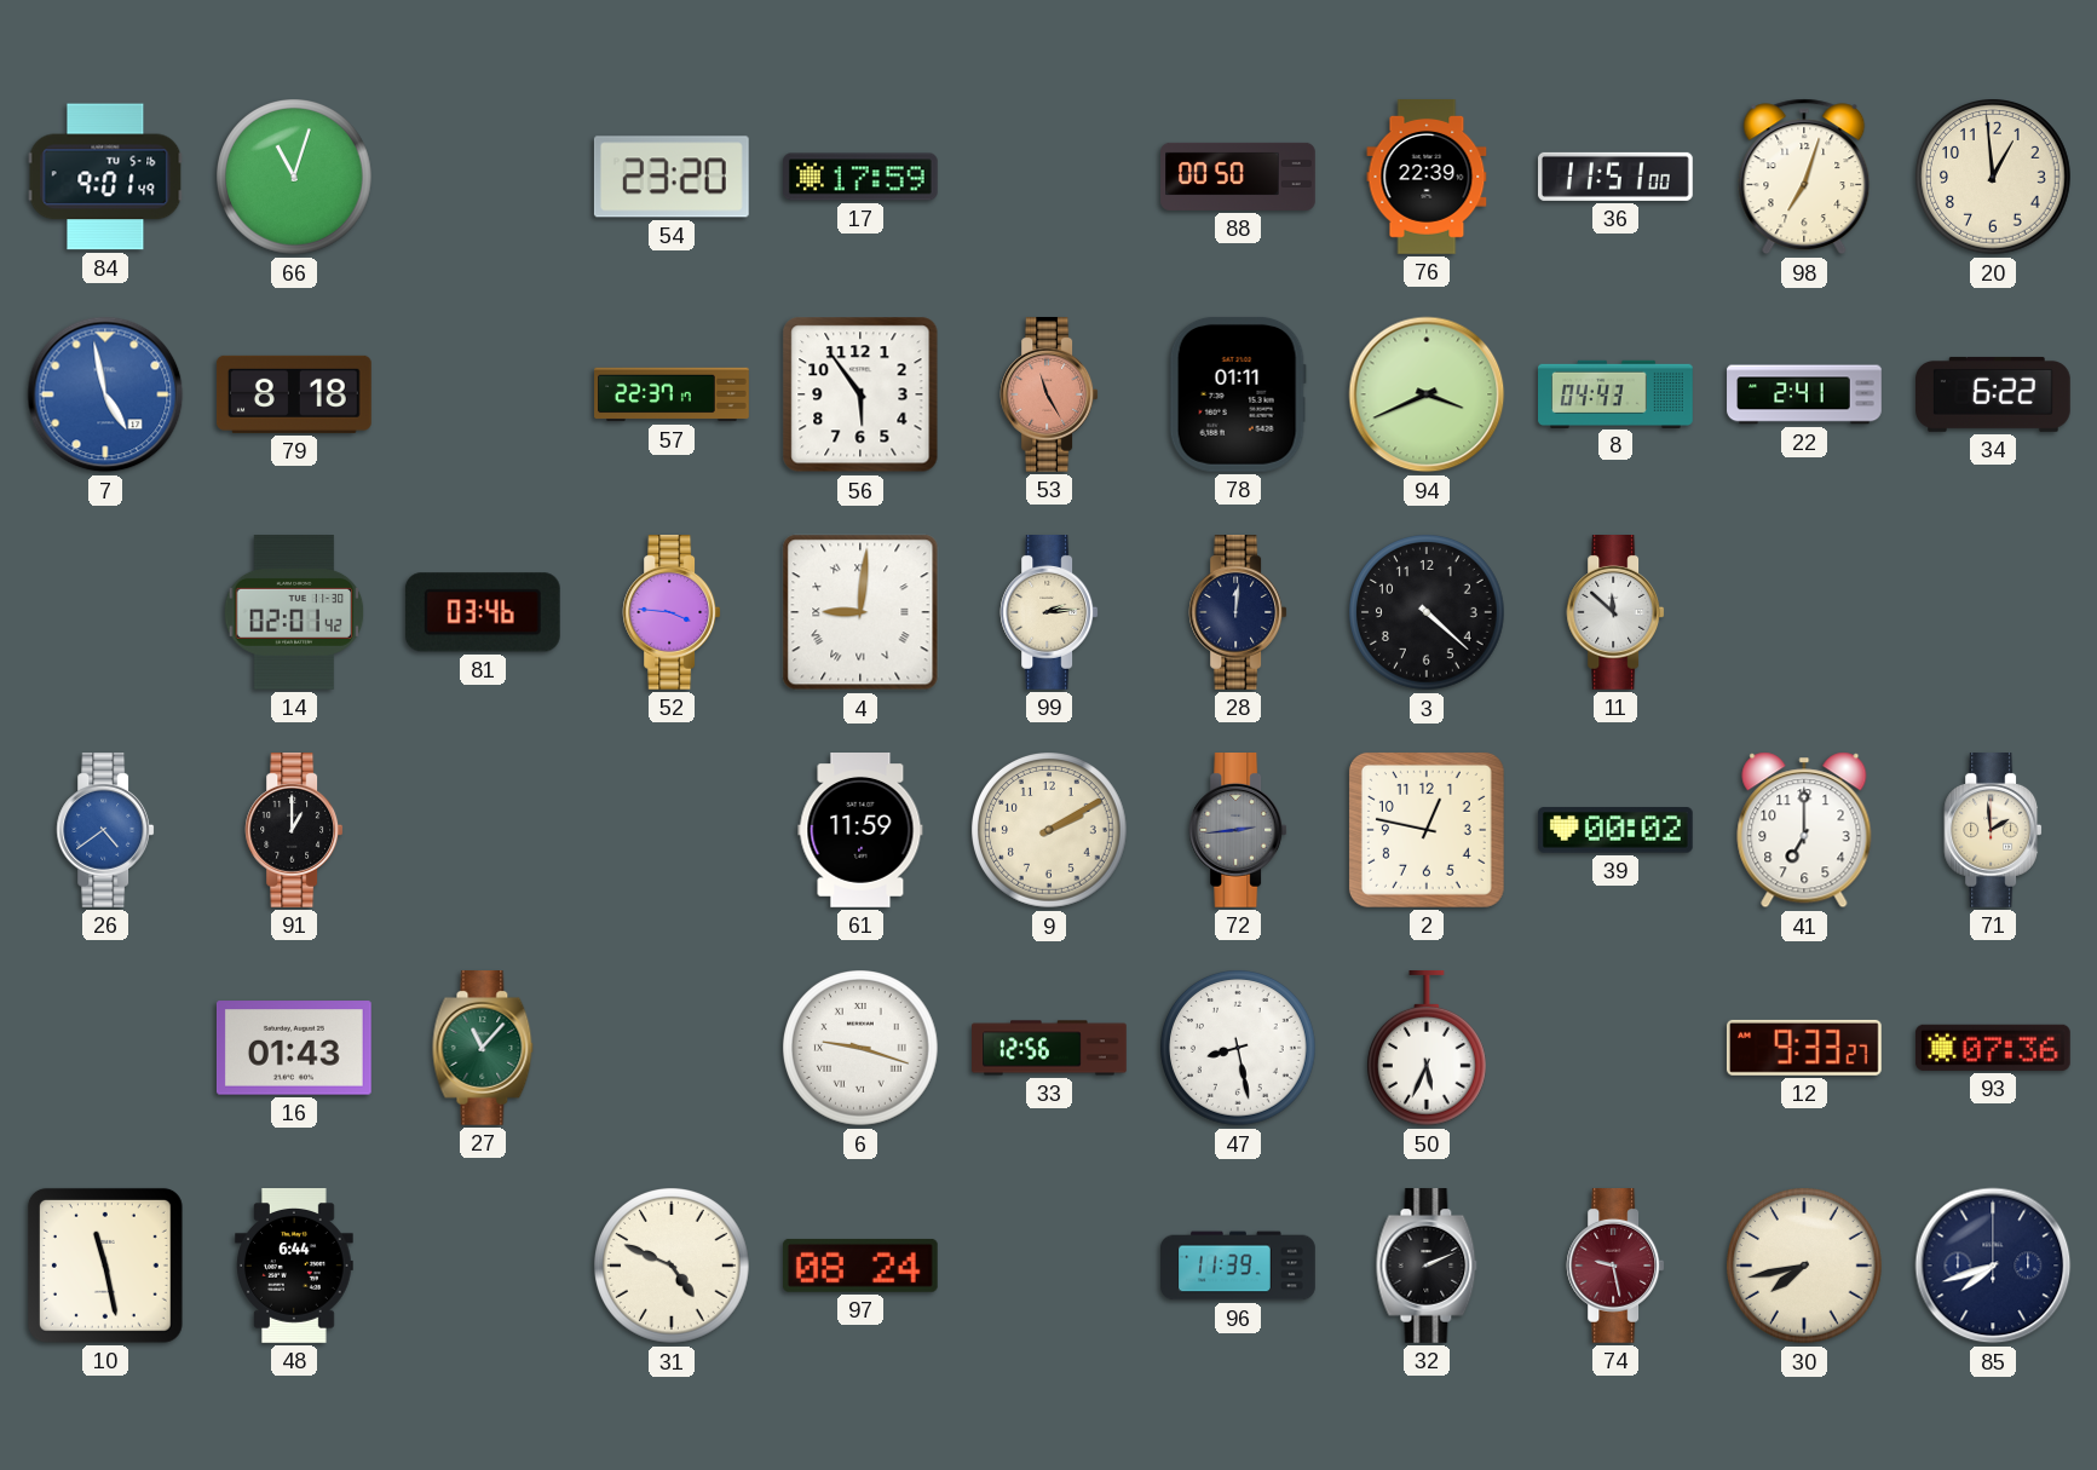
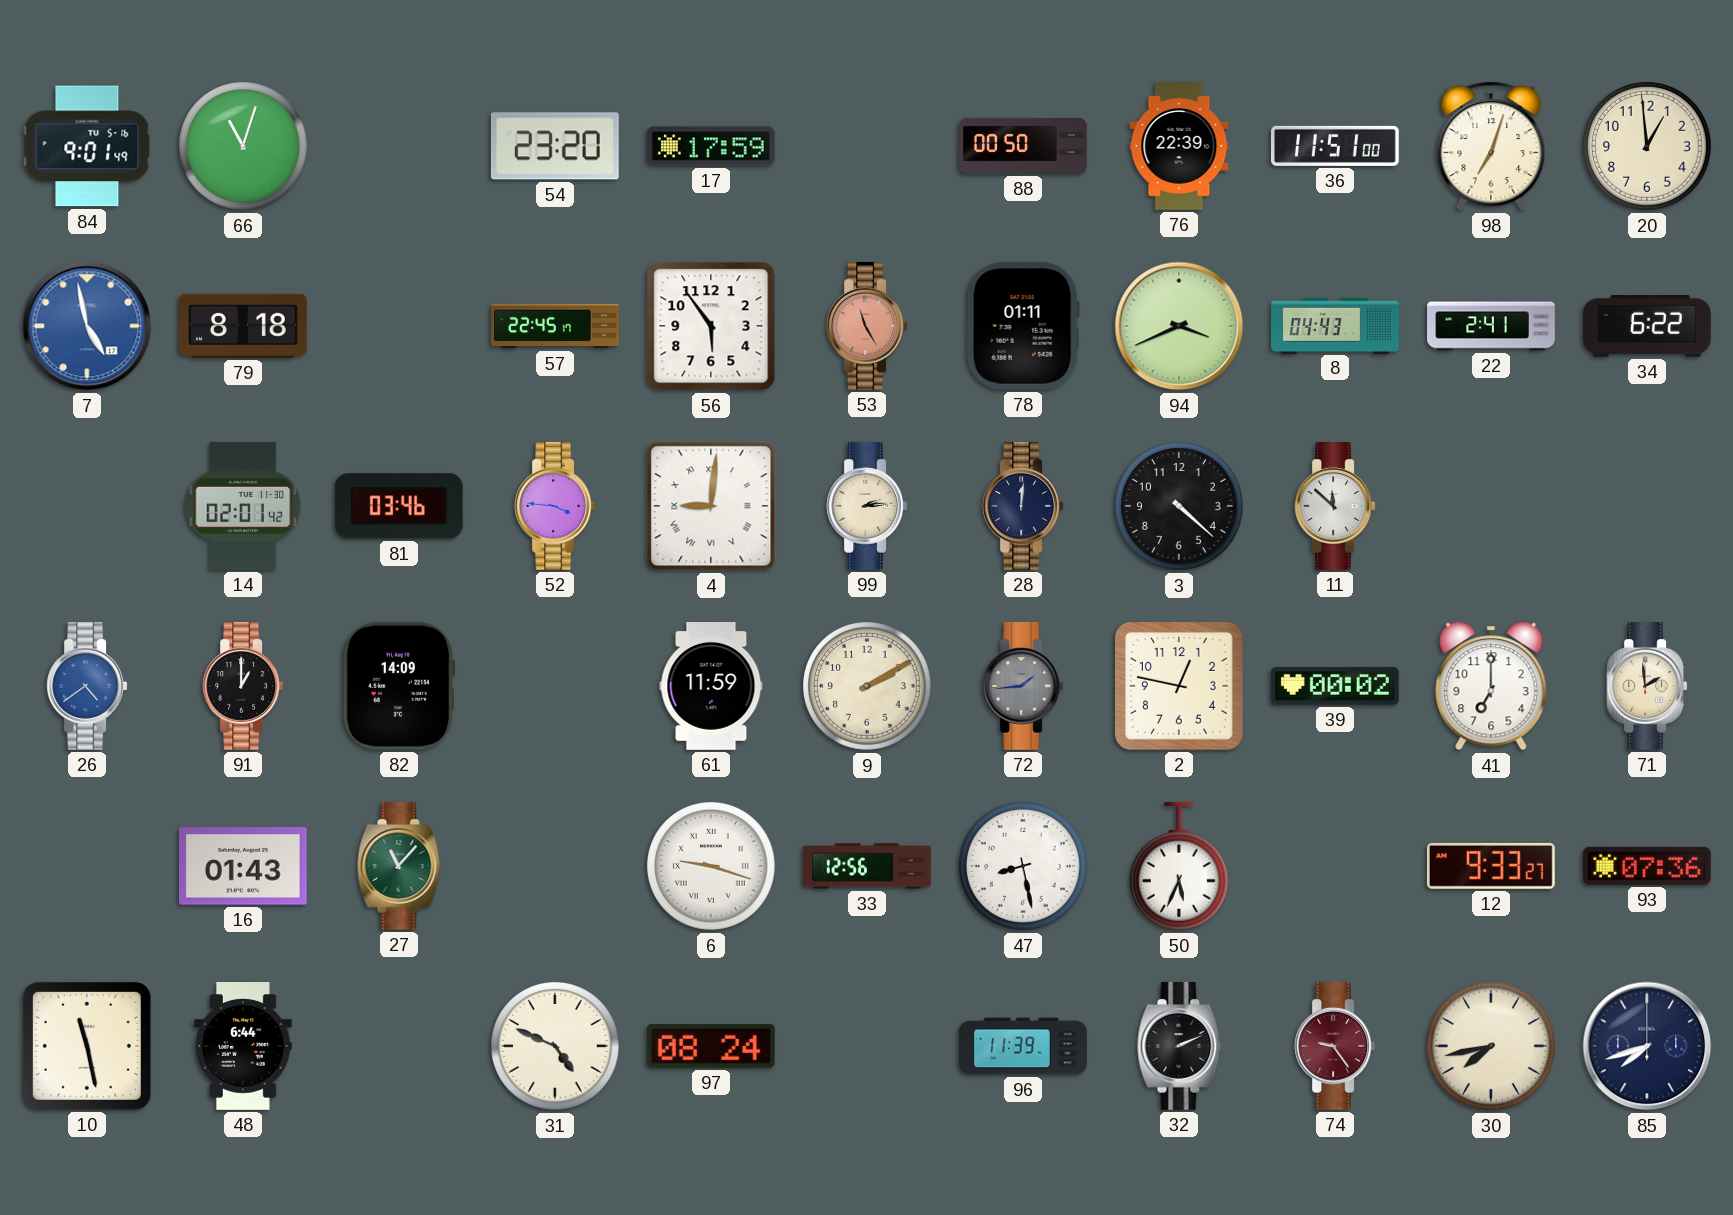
57: 22:37 -> 22:45 (555, 326)
82: none -> 14:09 (399, 686)
72: 2:44 -> 1:44 (1023, 687)
74: 9:28 -> 9:24 (1335, 1047)
